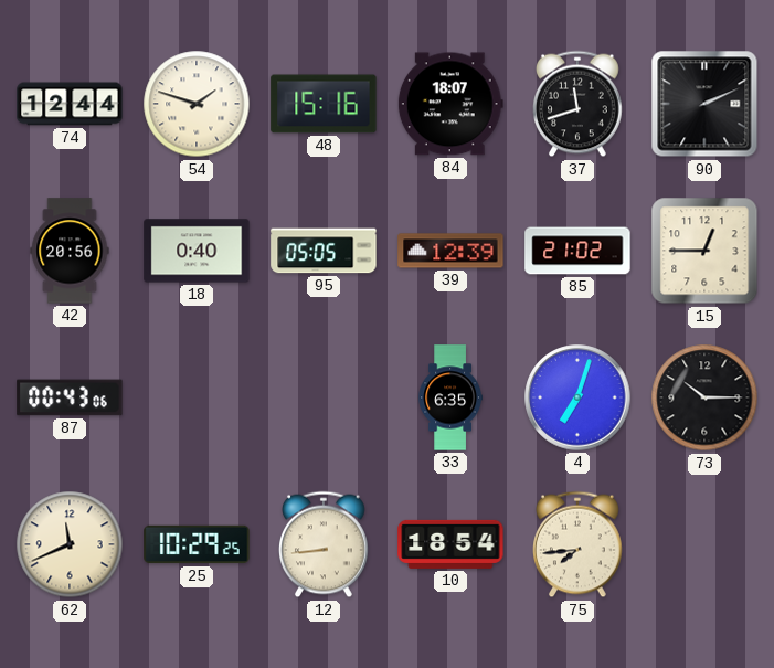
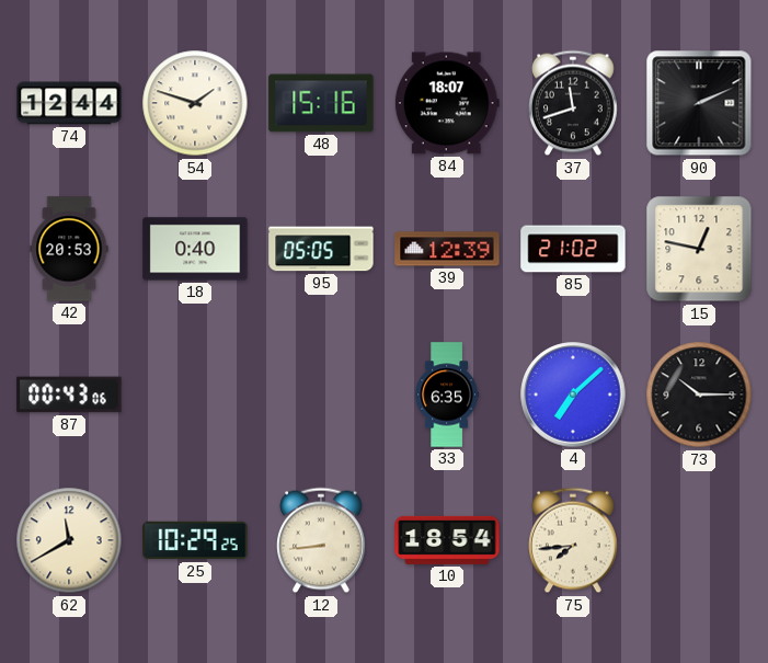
42: 20:56 -> 20:53 (69, 249)
15: 12:45 -> 12:47 (699, 249)
4: 7:03 -> 7:08 (573, 395)
62: 11:41 -> 11:40 (69, 540)
